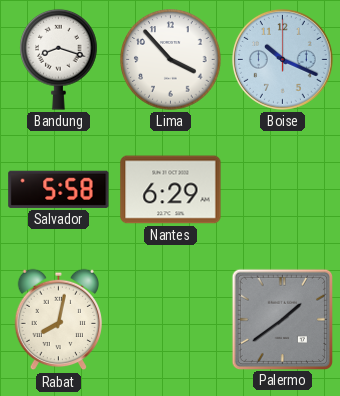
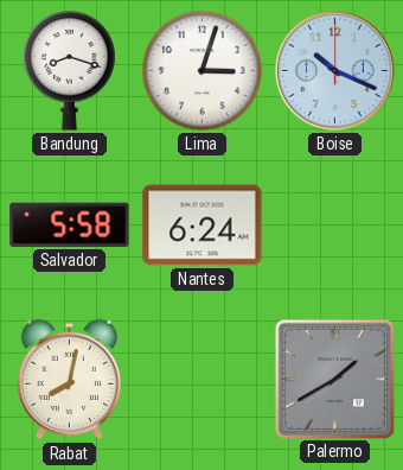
Lima: 3:53 -> 3:03 (203, 71)
Nantes: 6:29 -> 6:24 (203, 226)
Palermo: 1:39 -> 1:40 (334, 379)
